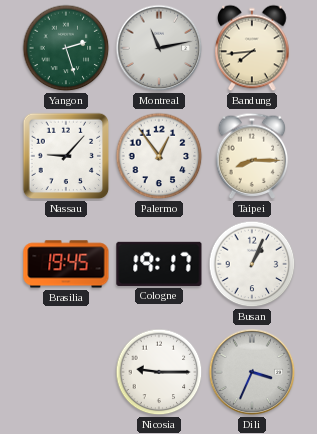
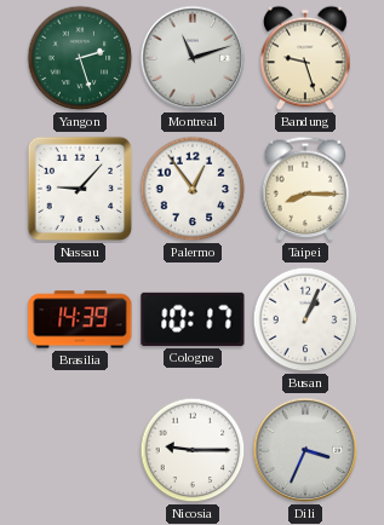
Montreal: 11:13 -> 11:12 (193, 58)
Bandung: 7:44 -> 9:27 (305, 58)
Brasilia: 19:45 -> 14:39 (80, 319)
Cologne: 19:17 -> 10:17 (193, 319)
